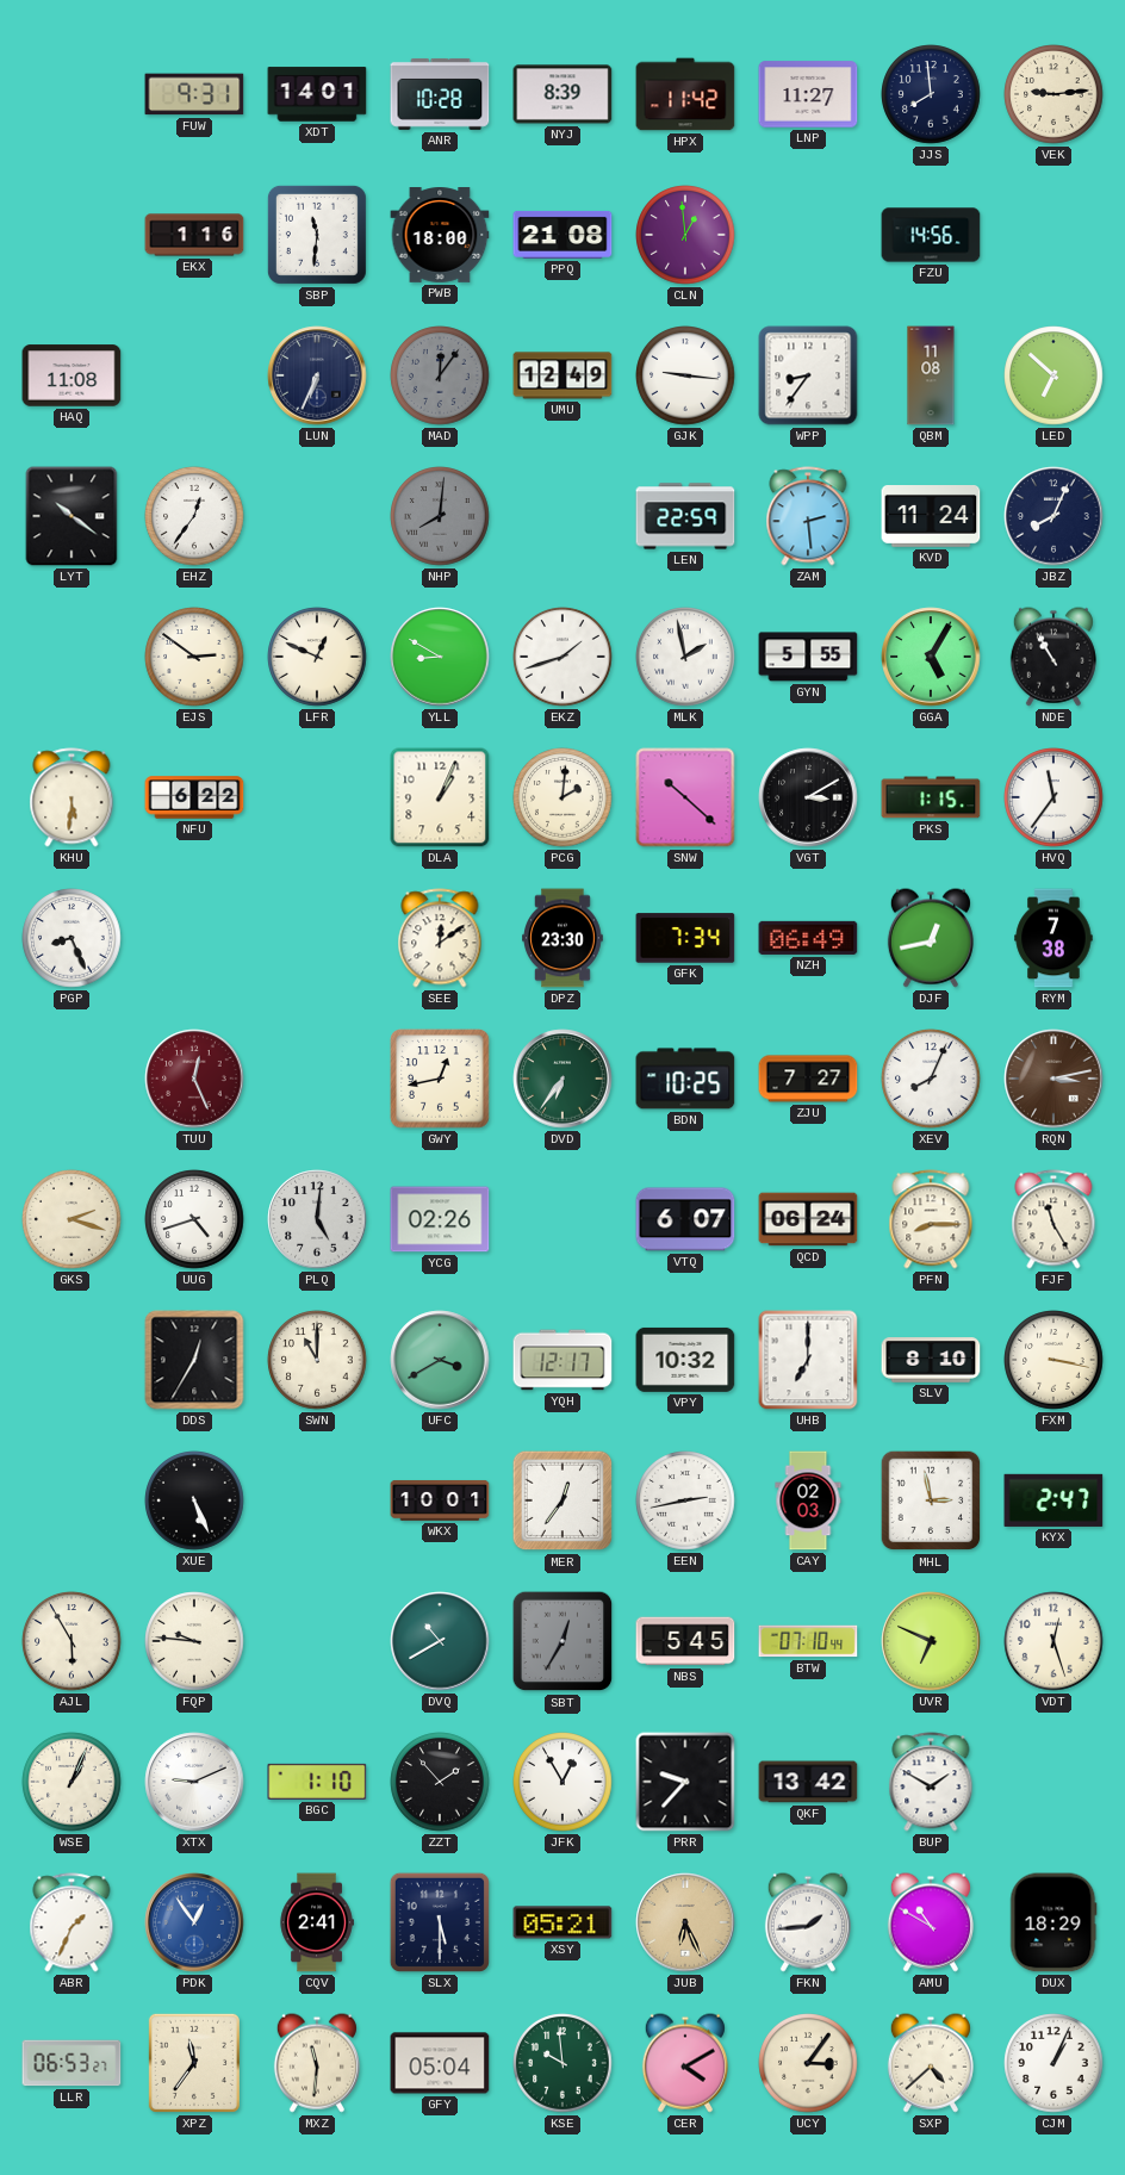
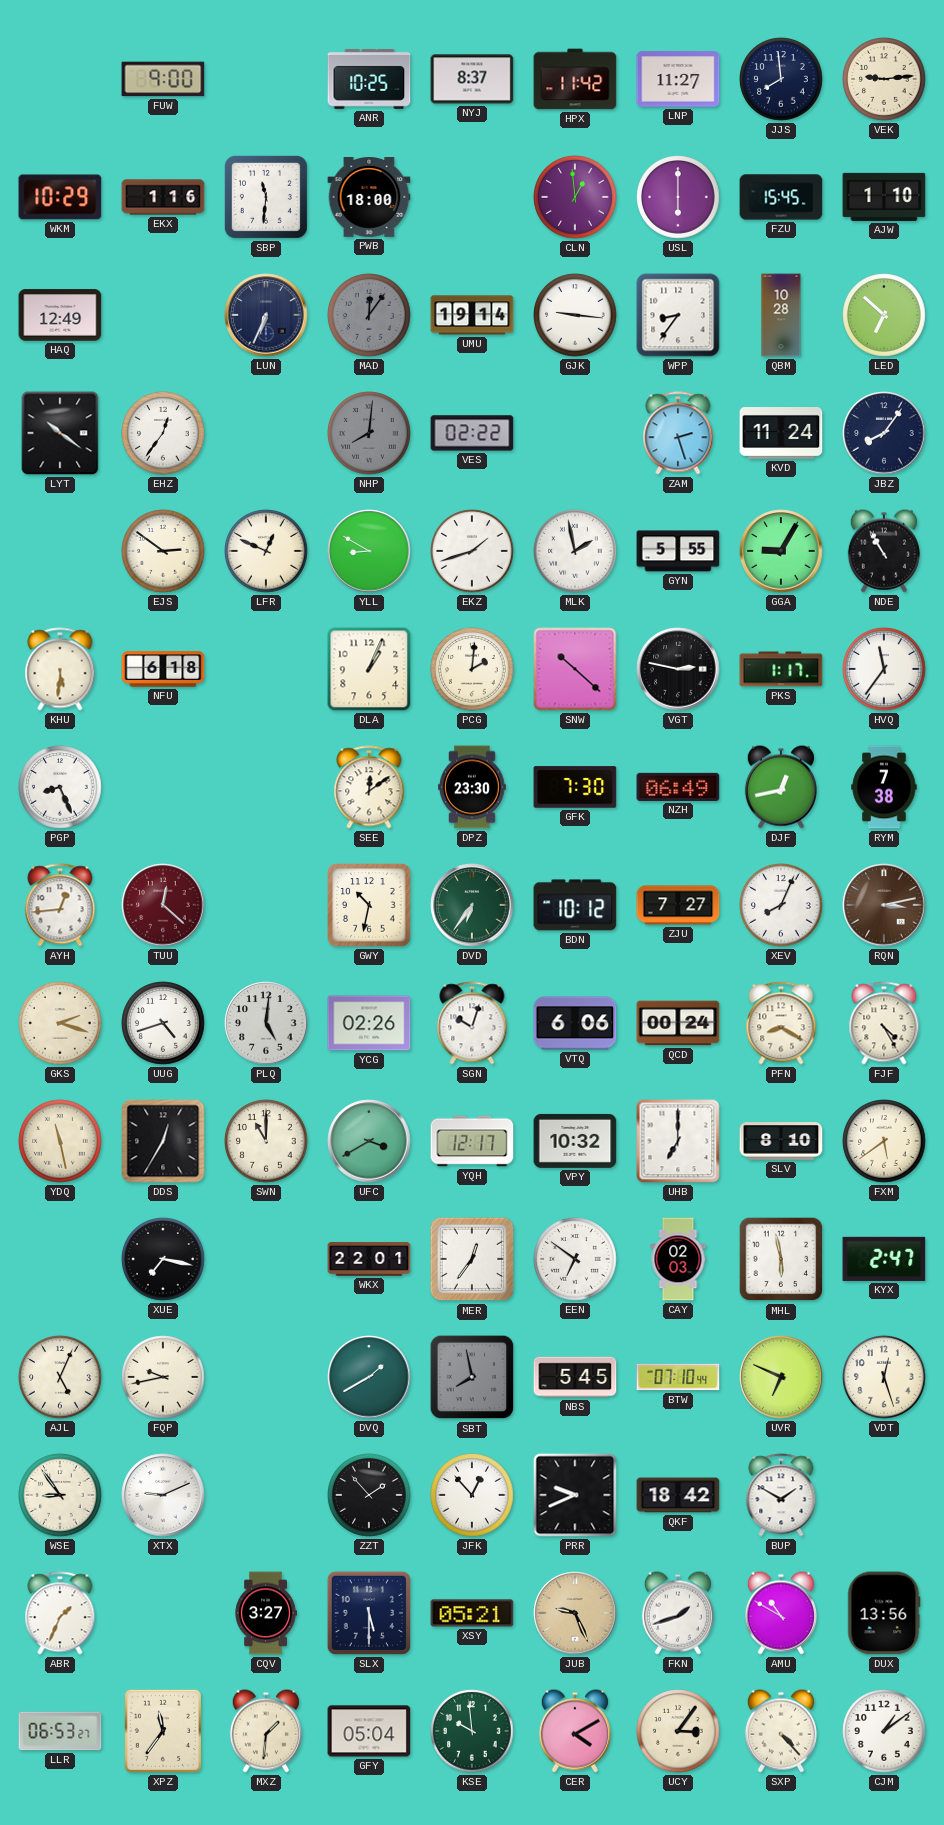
FUW: 9:31 -> 9:00 (163, 79)
XDT: 14:01 -> none (317, 94)
ANR: 10:28 -> 10:25 (369, 79)
NYJ: 8:39 -> 8:37 (472, 79)
WKM: none -> 10:29 (60, 197)
PPQ: 21:08 -> none (562, 235)
USL: none -> 6:00 (678, 197)
FZU: 14:56 -> 15:45 (781, 197)
AJW: none -> 1:10 (884, 197)
HAQ: 11:08 -> 12:49 (60, 315)
UMU: 12:49 -> 19:14 (472, 315)
QBM: 11:08 -> 10:28 (781, 315)
VES: none -> 02:22 (472, 433)
LEN: 22:59 -> none (685, 516)
ZAM: 2:29 -> 2:27 (678, 433)
JBZ: 8:04 -> 8:06 (884, 433)
GGA: 5:05 -> 9:05 (781, 551)
NFU: 6:22 -> 6:18 (163, 669)
VGT: 3:10 -> 2:47 (678, 669)
PKS: 1:15 -> 1:17 (781, 669)
GFK: 7:34 -> 7:30 (575, 787)
AYH: none -> 12:44 (60, 905)
TUU: 12:26 -> 12:22 (163, 905)
GWY: 12:43 -> 10:32 (369, 905)
BDN: 10:25 -> 10:12 (575, 905)
SGN: none -> 10:03 (472, 1023)
VTQ: 6:07 -> 6:06 (575, 1023)
QCD: 06:24 -> 00:24 (678, 1023)
PFN: 8:15 -> 8:20 (781, 1023)
FJF: 11:25 -> 4:25 (884, 1023)
YDQ: none -> 11:28 (60, 1141)
FXM: 3:17 -> 5:39 (884, 1141)
XUE: 5:26 -> 7:17 (163, 1259)
WKX: 10:01 -> 22:01 (369, 1259)
EEN: 2:43 -> 6:51 (575, 1259)
MHL: 2:58 -> 5:58 (781, 1259)
AJL: 5:55 -> 5:04 (60, 1377)
FQP: 9:46 -> 9:43 (163, 1377)
DVQ: 10:40 -> 1:40 (369, 1377)
SBT: 12:35 -> 7:58 (472, 1377)
WSE: 1:04 -> 8:54 (60, 1495)
BGC: 1:10 -> none (317, 1782)
JFK: 12:55 -> 12:53 (472, 1495)
PRR: 9:37 -> 9:41 (575, 1495)
QKF: 13:42 -> 18:42 (678, 1495)
PDK: 12:54 -> none (194, 1922)
CQV: 2:41 -> 3:27 (266, 1613)
JUB: 6:26 -> 9:26 (575, 1613)
FKN: 1:44 -> 1:42 (678, 1613)
DUX: 18:29 -> 13:56 (884, 1613)
MXZ: 11:31 -> 1:31 (266, 1731)
SXP: 4:38 -> 4:23 (781, 1731)
CJM: 1:04 -> 1:09 (884, 1731)
